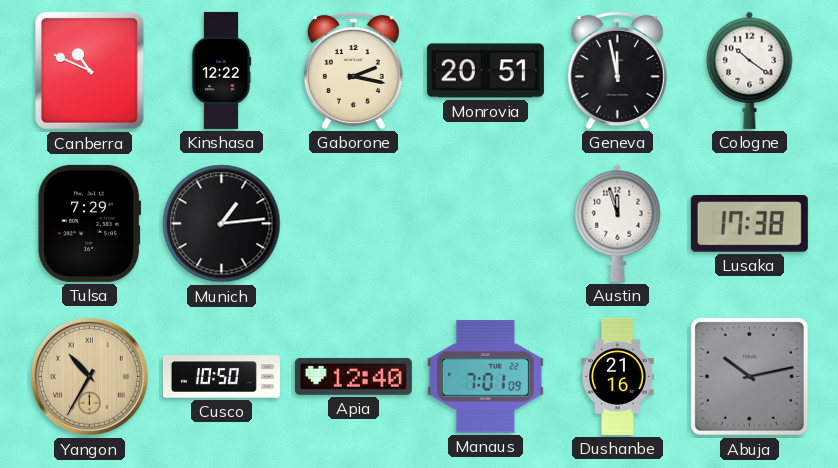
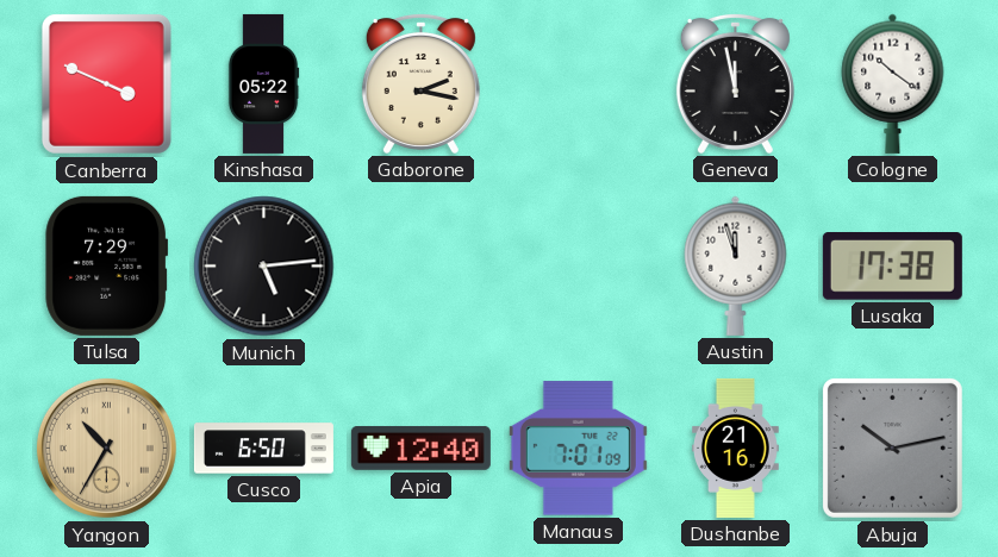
Canberra: 10:49 -> 3:49 (106, 83)
Kinshasa: 12:22 -> 05:22 (263, 83)
Monrovia: 20:51 -> none (485, 71)
Munich: 1:14 -> 5:14 (264, 267)
Cusco: 10:50 -> 6:50 (263, 449)
